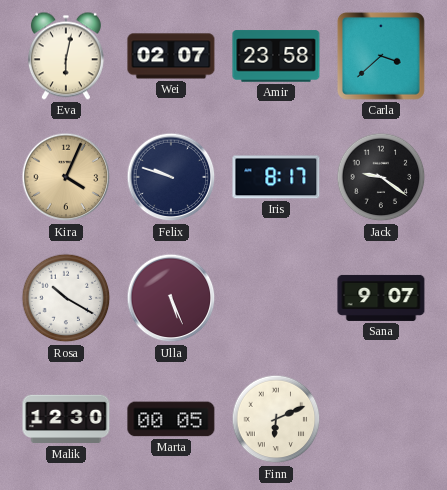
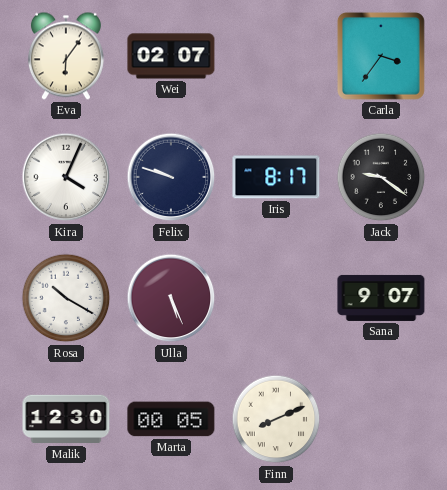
Eva: 6:02 -> 6:06 (66, 56)
Amir: 23:58 -> none (276, 56)
Carla: 3:38 -> 3:36 (381, 56)
Kira dial: champagne -> white (66, 177)
Finn: 6:11 -> 8:11 (276, 419)
